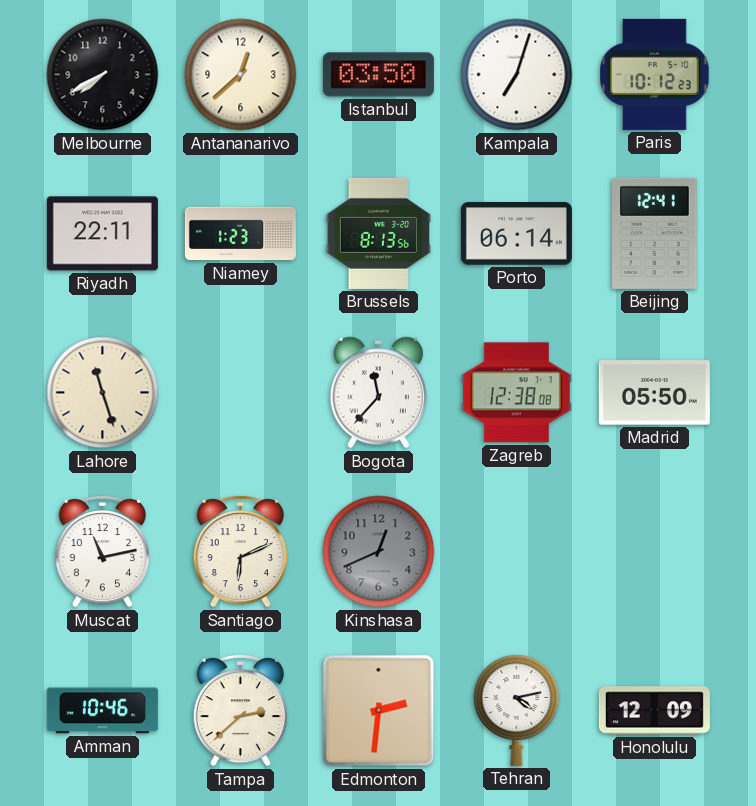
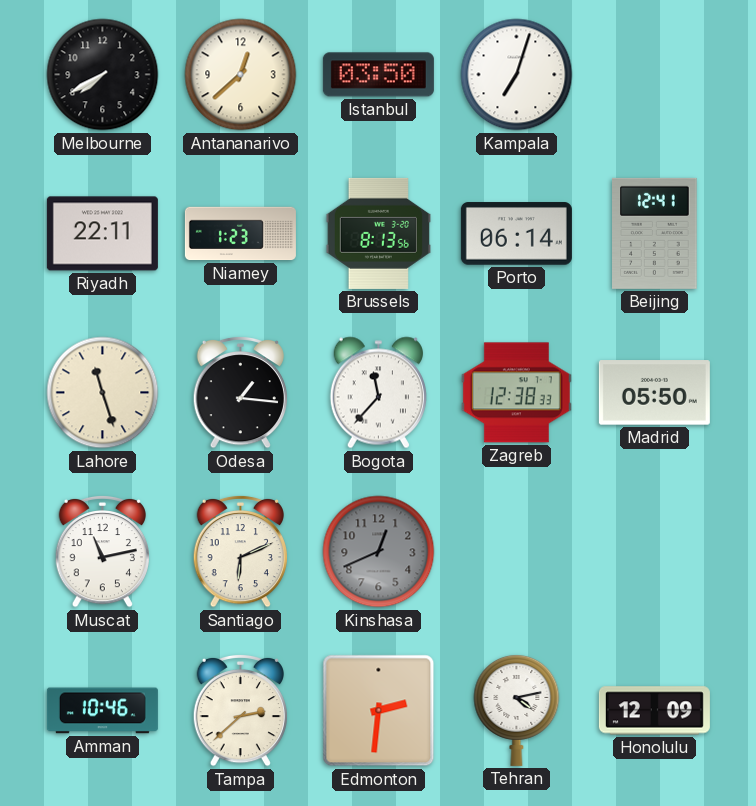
Paris: 10:12 -> none (655, 74)
Odesa: none -> 1:16 (240, 392)
Zagreb: 12:38:08 -> 12:38:33 (516, 393)
